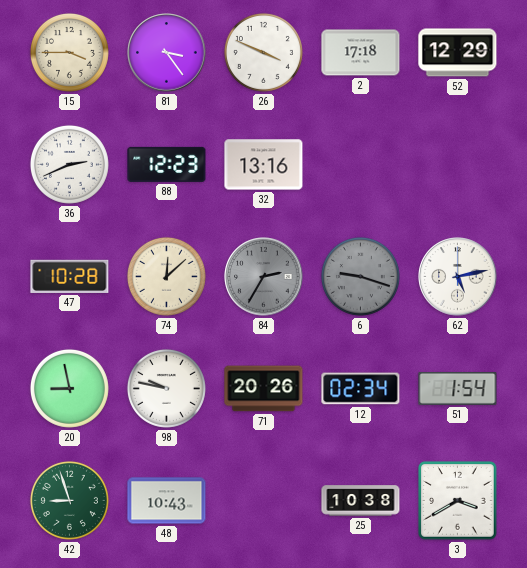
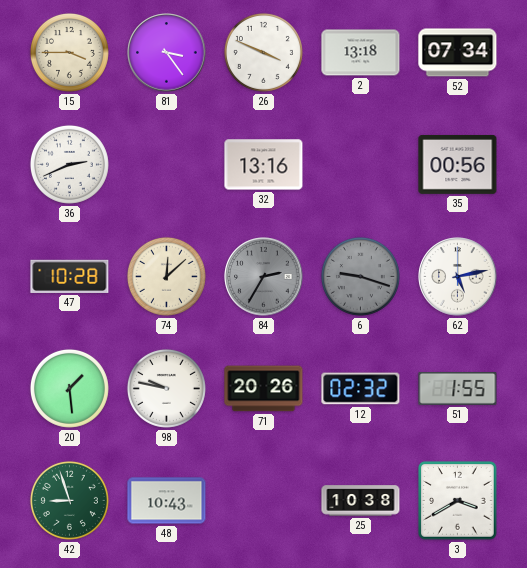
2: 17:18 -> 13:18 (361, 53)
52: 12:29 -> 07:34 (458, 53)
88: 12:23 -> none (167, 164)
35: none -> 00:56 (458, 164)
20: 8:58 -> 1:29 (69, 388)
12: 02:34 -> 02:32 (361, 389)
51: 1:54 -> 1:55 (458, 388)
